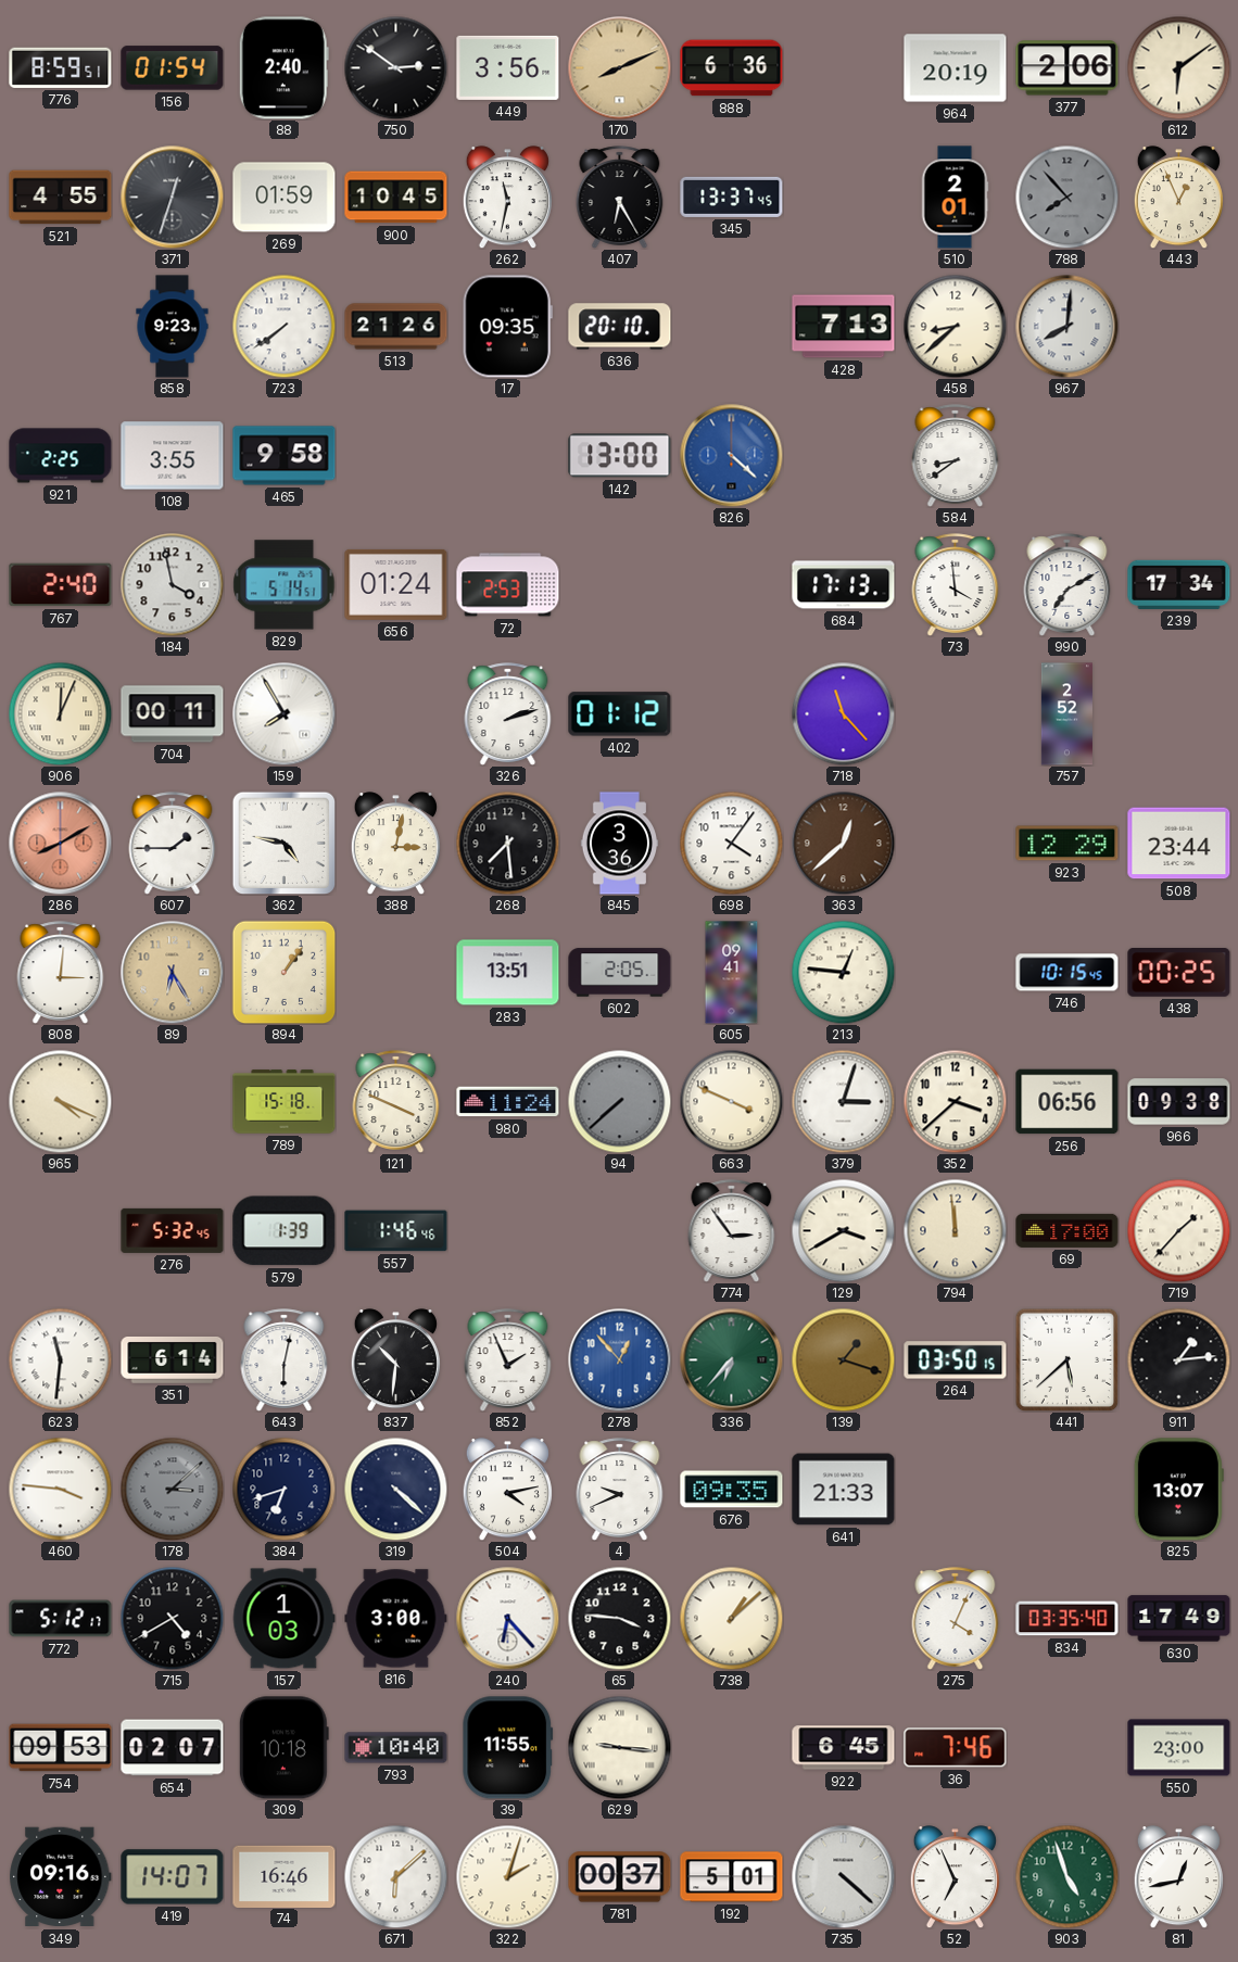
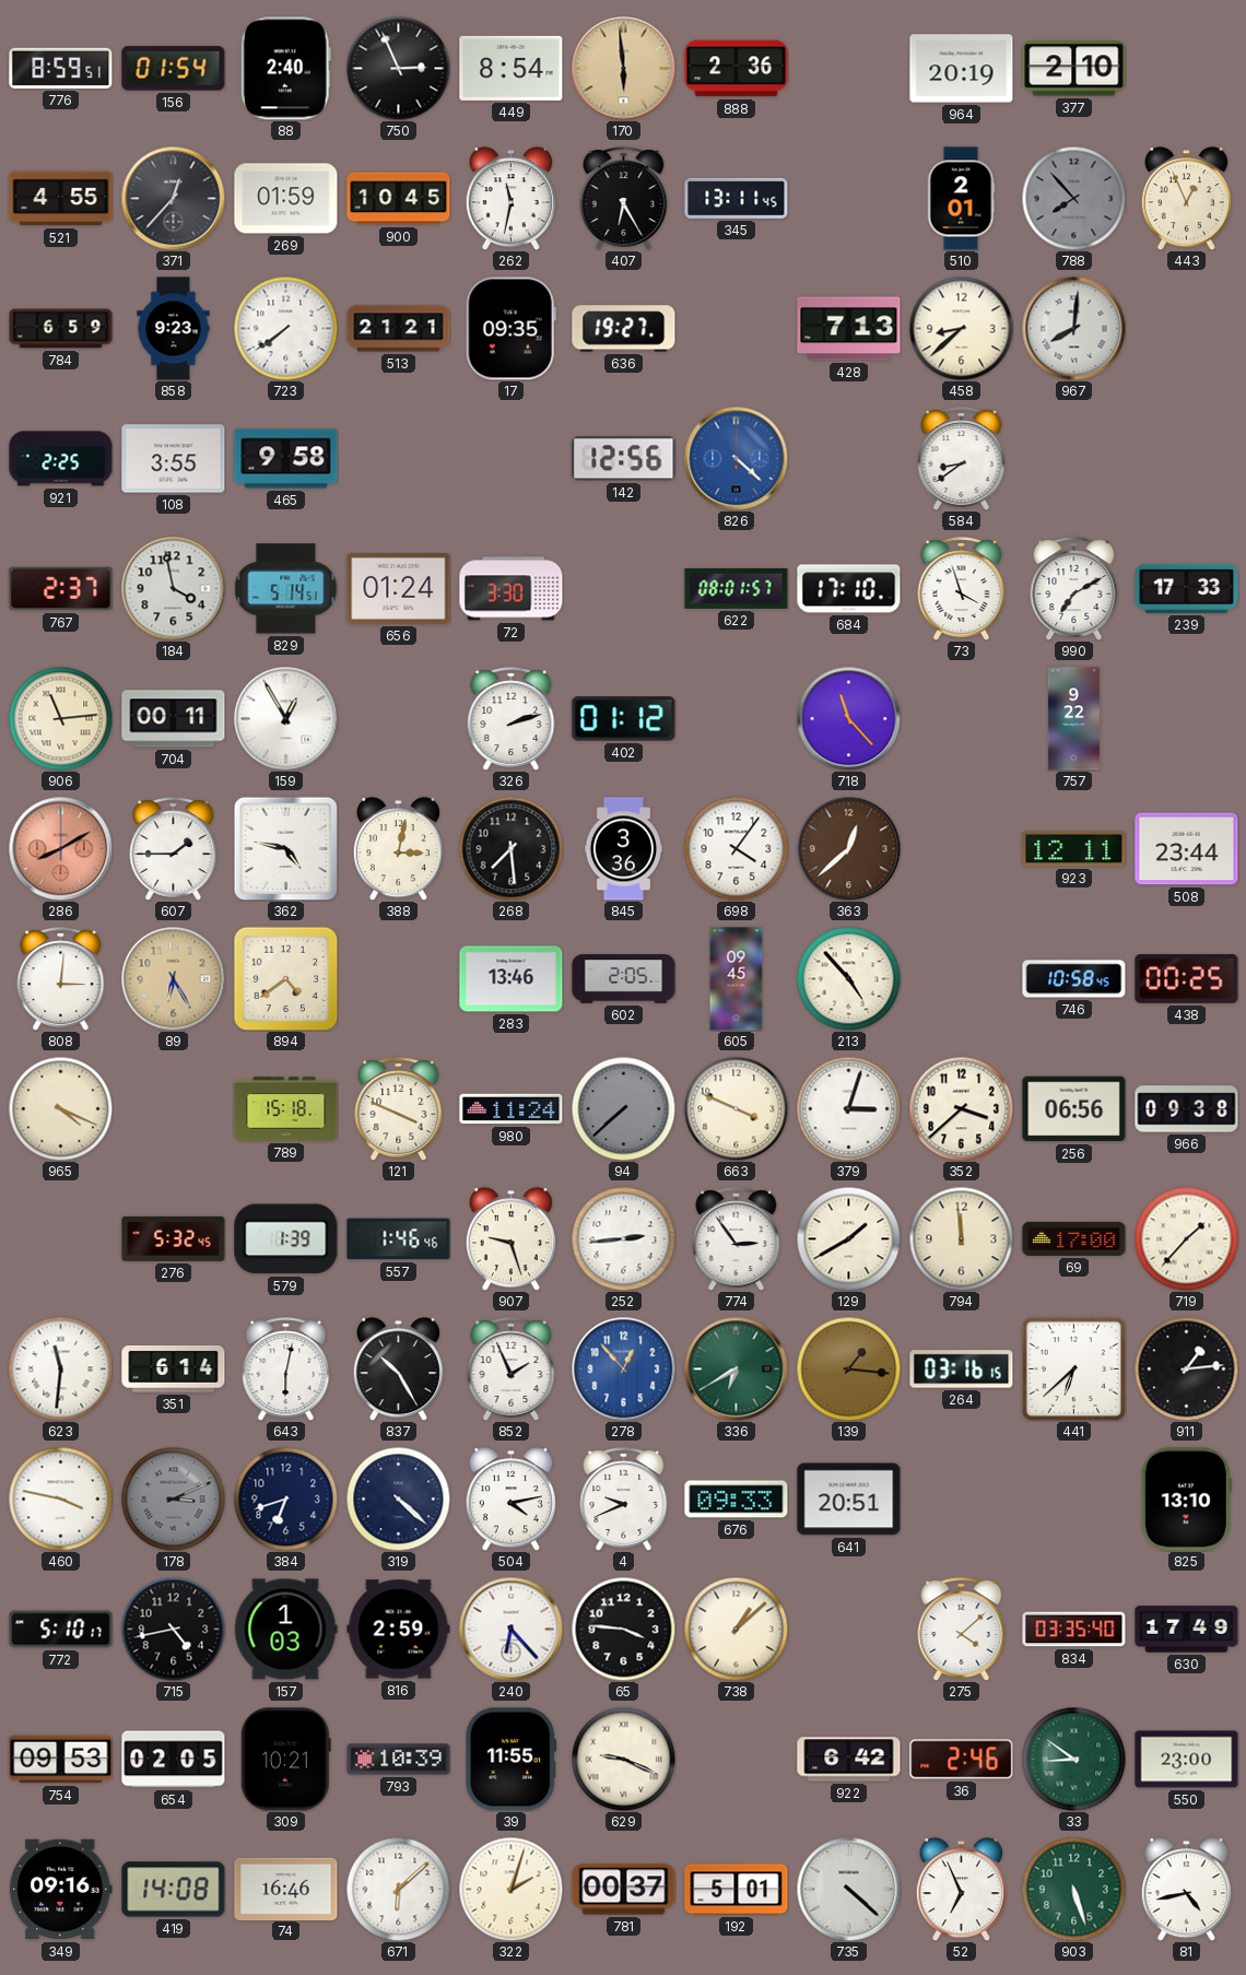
750: 2:51 -> 2:56 (398, 68)
449: 3:56 -> 8:54 (512, 68)
170: 8:11 -> 5:59 (623, 68)
888: 6:36 -> 2:36 (737, 69)
377: 2:06 -> 2:10 (1074, 69)
612: 6:09 -> none (1178, 67)
371: 12:33 -> 12:37 (173, 198)
345: 13:37 -> 13:11 (737, 198)
784: none -> 6:59 (61, 329)
513: 21:26 -> 21:21 (399, 329)
636: 20:10 -> 19:27 (624, 329)
142: 13:00 -> 12:56 (624, 459)
767: 2:40 -> 2:37 (61, 589)
72: 2:53 -> 3:30 (512, 589)
622: none -> 08:01 (737, 588)
684: 17:13 -> 17:10 (849, 589)
73: 3:59 -> 3:57 (962, 589)
239: 17:34 -> 17:33 (1187, 588)
906: 12:04 -> 11:14 (60, 718)
159: 7:55 -> 12:55 (285, 718)
757: 2:52 -> 9:22 (1073, 719)
923: 12:29 -> 12:11 (1074, 849)
894: 1:06 -> 4:39 (285, 978)
283: 13:51 -> 13:46 (512, 979)
605: 09:41 -> 09:45 (737, 979)
213: 12:46 -> 4:53 (848, 978)
746: 10:15 -> 10:58 (1074, 979)
907: none -> 9:27 (510, 1239)
252: none -> 2:44 (623, 1238)
129: 3:40 -> 1:40 (848, 1238)
837: 10:31 -> 10:25 (398, 1369)
336: 6:37 -> 6:40 (736, 1368)
139: 1:18 -> 1:16 (848, 1368)
264: 03:50 -> 03:16 (962, 1369)
441: 5:38 -> 6:38 (1073, 1368)
460: 3:46 -> 3:47 (60, 1498)
178: 3:08 -> 3:11 (173, 1498)
676: 09:35 -> 09:33 (737, 1500)
641: 21:33 -> 20:51 (849, 1500)
825: 13:07 -> 13:10 (1186, 1500)
772: 5:12 -> 5:10 (61, 1630)
715: 4:40 -> 4:43 (173, 1629)
816: 3:00 -> 2:59 (399, 1630)
275: 4:04 -> 4:08 (962, 1630)
654: 02:07 -> 02:05 (174, 1760)
309: 10:18 -> 10:21 (285, 1760)
793: 10:40 -> 10:39 (399, 1760)
629: 9:16 -> 9:19 (623, 1759)
922: 6:45 -> 6:42 (849, 1760)
36: 7:46 -> 2:46 (962, 1760)
33: none -> 8:51 (1073, 1759)
419: 14:07 -> 14:08 (174, 1890)
903: 4:57 -> 5:27 (1073, 1889)
81: 12:43 -> 4:43 (1186, 1890)
